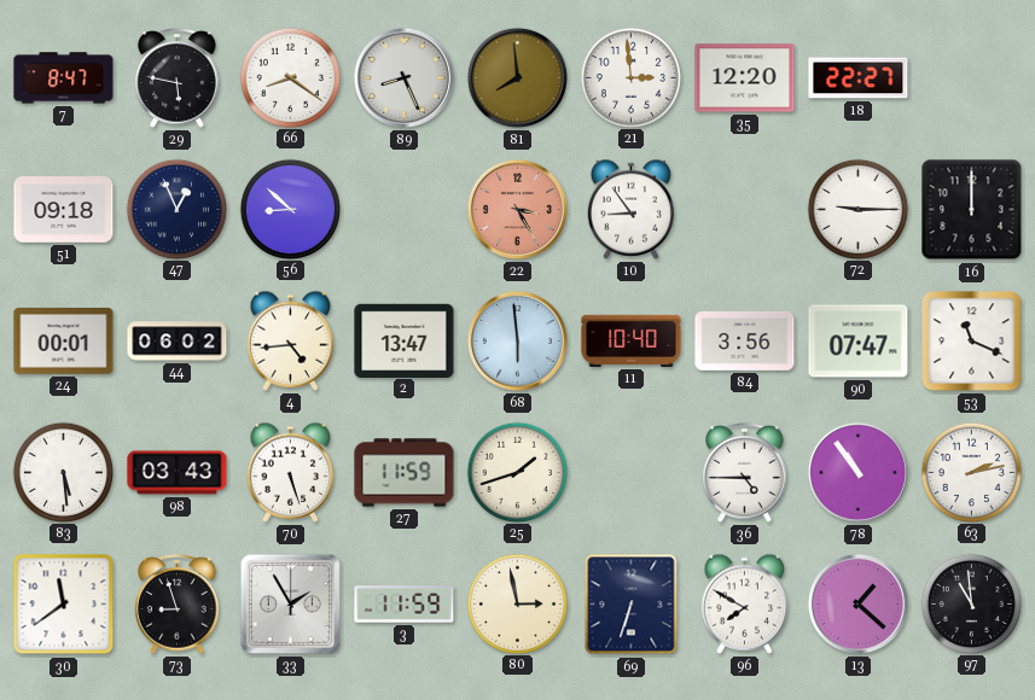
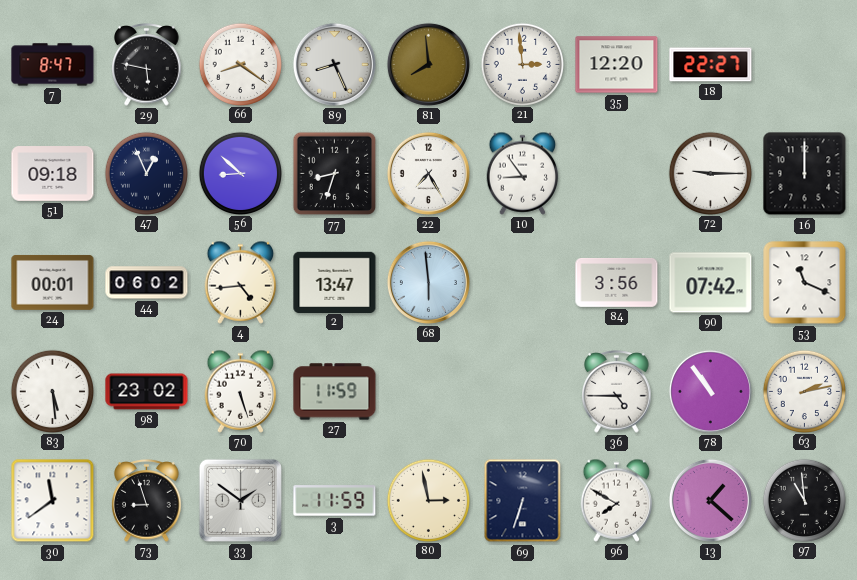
77: none -> 8:33 (335, 174)
22: 3:25 -> 7:25 (428, 173)
22 dial: salmon -> white (428, 173)
11: 10:40 -> none (632, 340)
90: 07:47 -> 07:42 (711, 283)
98: 03:43 -> 23:02 (147, 392)
25: 1:42 -> none (517, 472)
33: 1:55 -> 1:51 (240, 500)
